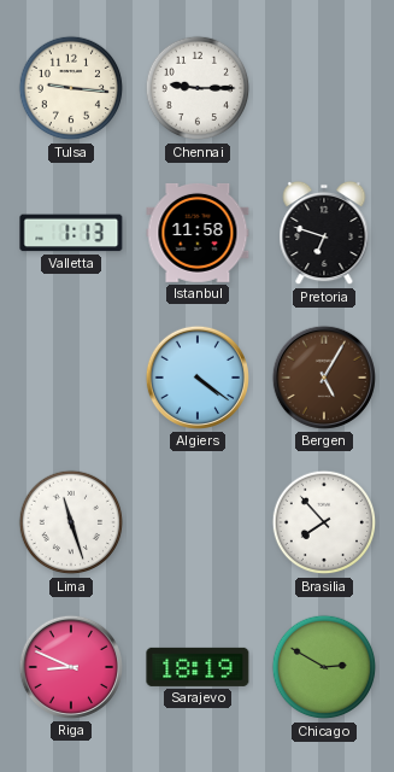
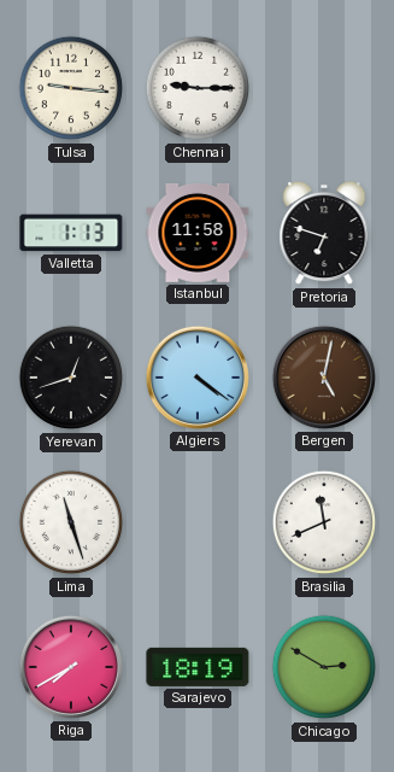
Yerevan: none -> 12:42 (71, 378)
Bergen: 5:05 -> 5:02 (324, 378)
Brasilia: 7:53 -> 11:41 (324, 522)
Riga: 8:49 -> 7:40 (71, 667)
